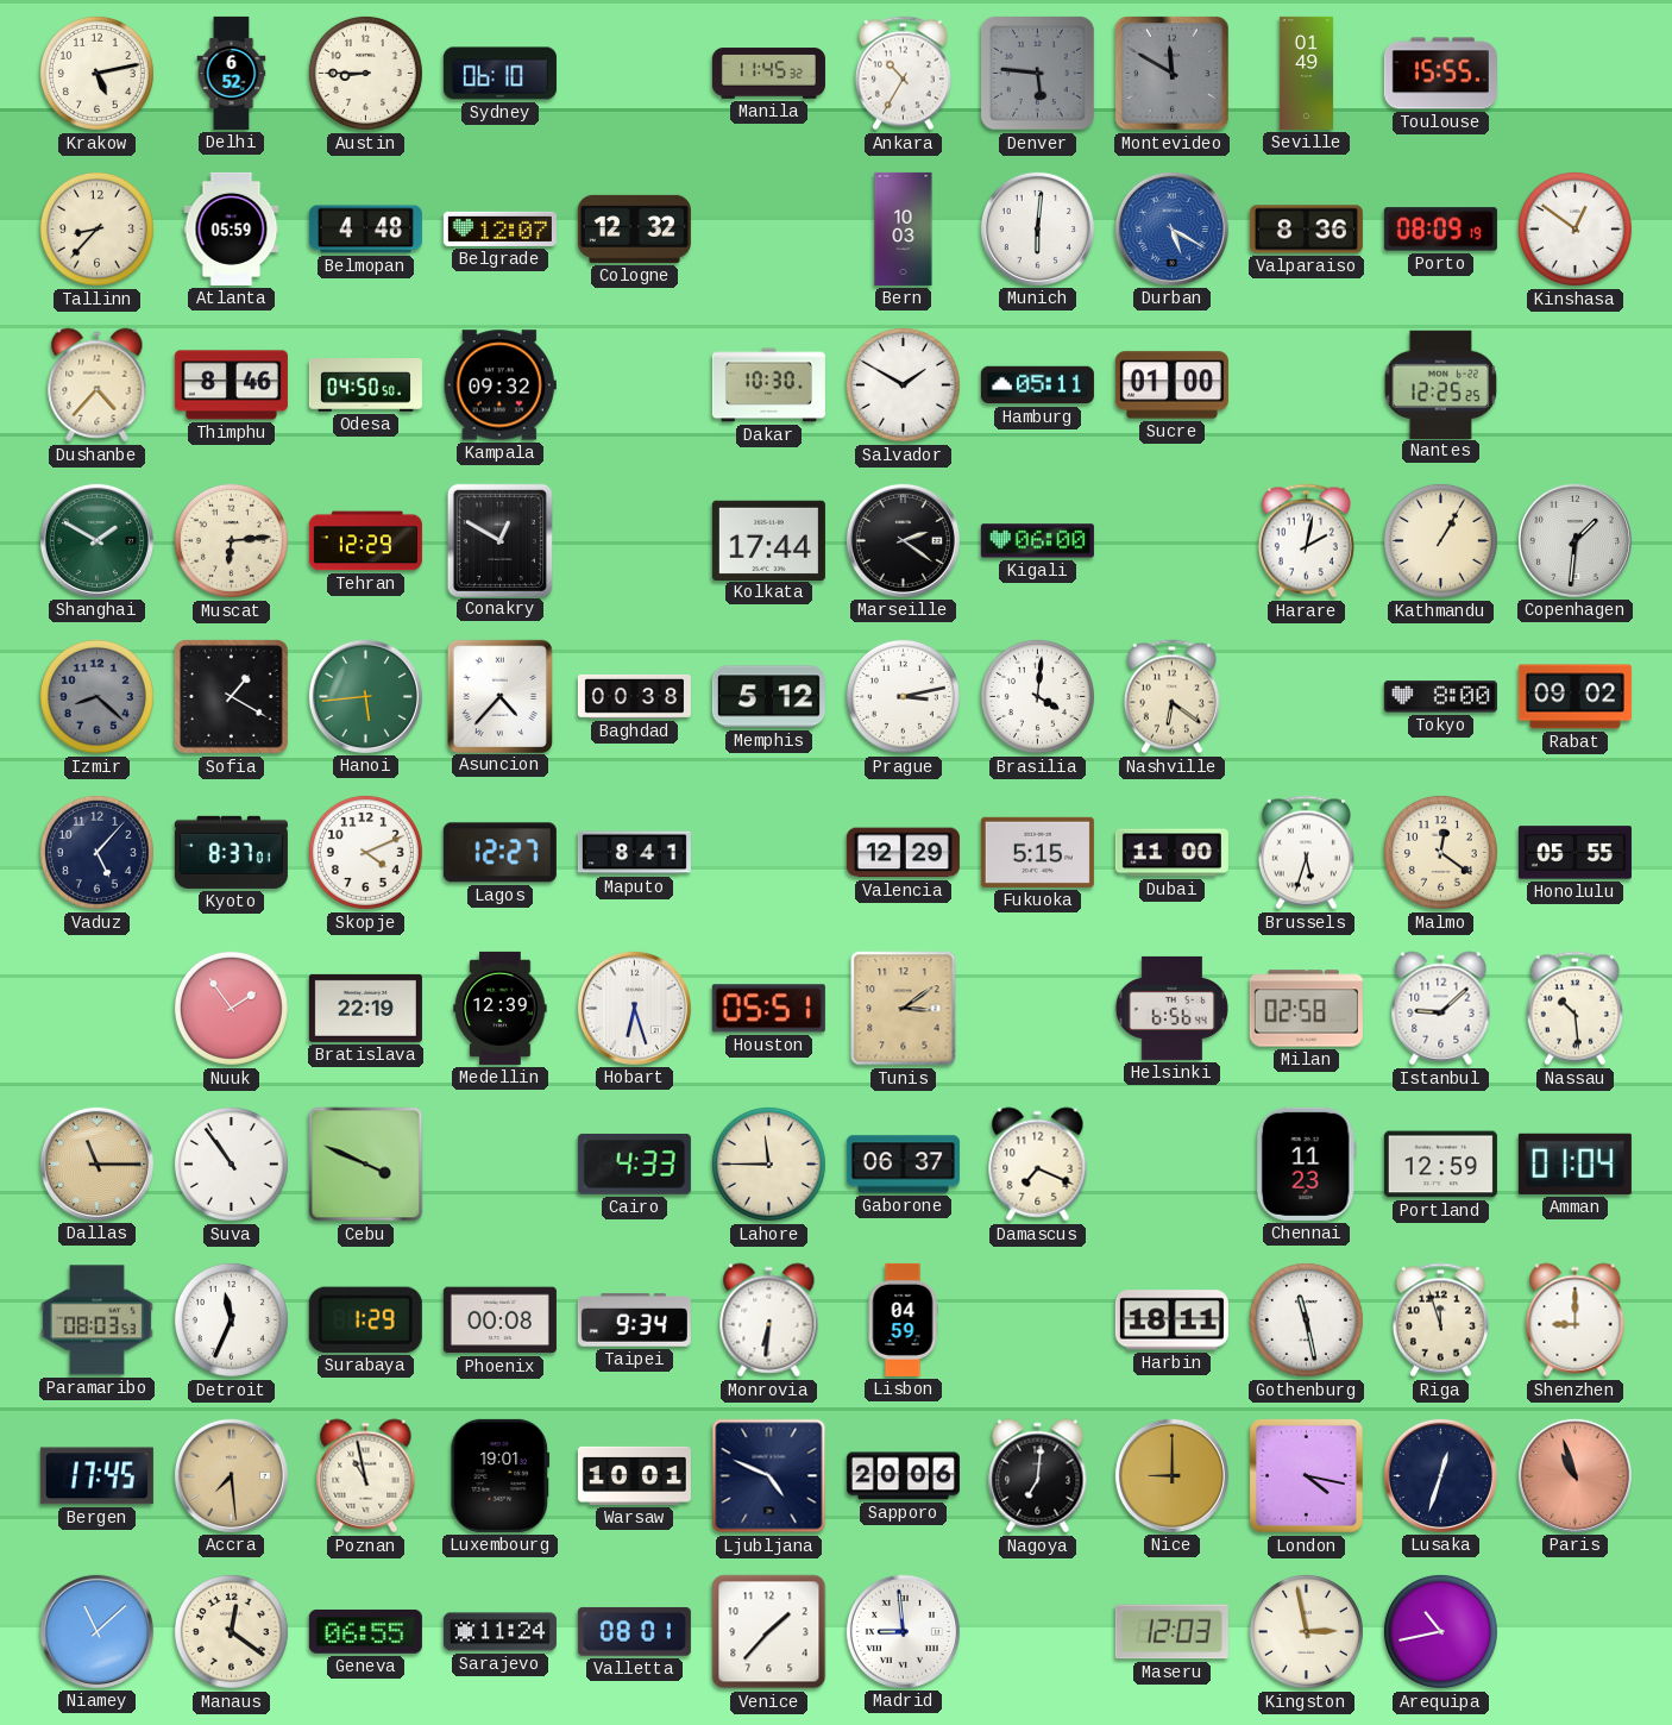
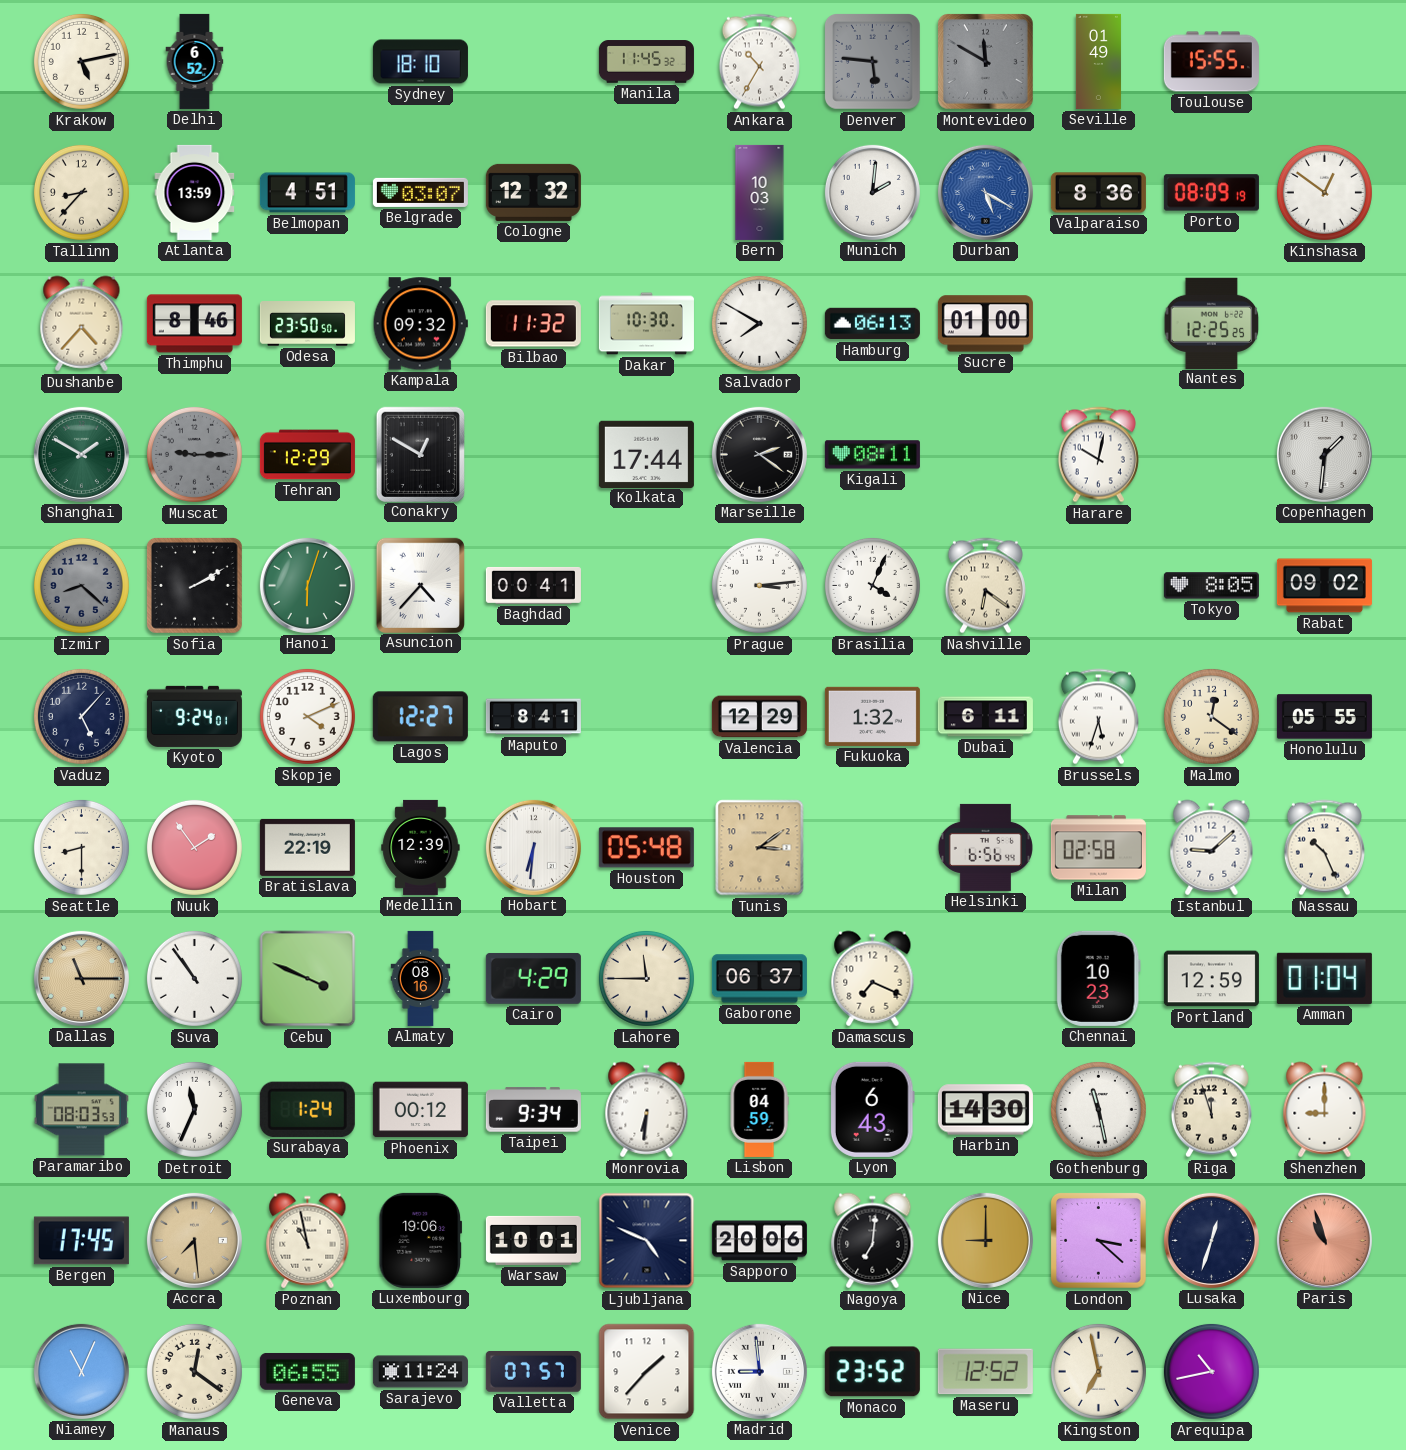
Austin: 8:45 -> none (365, 73)
Sydney: 06:10 -> 18:10 (420, 62)
Atlanta: 05:59 -> 13:59 (195, 192)
Belmopan: 4:48 -> 4:51 (307, 193)
Belgrade: 12:07 -> 03:07 (420, 192)
Munich: 6:01 -> 2:01 (872, 192)
Odesa: 04:50 -> 23:50 (307, 324)
Bilbao: none -> 11:32 (533, 324)
Salvador: 1:50 -> 7:50 (759, 323)
Hamburg: 05:11 -> 06:13 (872, 324)
Muscat: 6:14 -> 9:15 (194, 454)
Muscat dial: cream -> grey (194, 454)
Kigali: 06:00 -> 08:11 (872, 455)
Harare: 2:02 -> 10:02 (1098, 455)
Kathmandu: 1:05 -> none (1440, 540)
Sofia: 1:20 -> 2:10 (195, 586)
Hanoi: 5:44 -> 6:03 (307, 585)
Baghdad: 00:38 -> 00:41 (533, 585)
Memphis: 5:12 -> none (768, 697)
Prague: 3:13 -> 3:14 (759, 585)
Brasilia: 4:01 -> 4:04 (872, 585)
Tokyo: 8:00 -> 8:05 (1211, 586)
Kyoto: 8:37 -> 9:24 (194, 716)
Fukuoka: 5:15 -> 1:32 (872, 716)
Dubai: 11:00 -> 6:11 (985, 717)
Seattle: none -> 8:30 (81, 847)
Hobart: 6:27 -> 6:31 (533, 847)
Houston: 05:51 -> 05:48 (646, 848)
Nassau: 10:29 -> 10:26 (1324, 848)
Almaty: none -> 08:16 (421, 978)
Cairo: 4:33 -> 4:29 (533, 978)
Chennai: 11:23 -> 10:23 (1098, 978)
Surabaya: 1:29 -> 1:24 (307, 1109)
Phoenix: 00:08 -> 00:12 (420, 1110)
Lyon: none -> 6:43 (872, 1109)
Harbin: 18:11 -> 14:30 (985, 1110)
Luxembourg: 19:01 -> 19:06 (421, 1240)
London: 4:17 -> 3:22 (1098, 1240)
Niamey: 11:08 -> 11:04 (81, 1371)
Valletta: 08:01 -> 07:57 (533, 1371)
Monaco: none -> 23:52 (872, 1372)
Maseru: 12:03 -> 12:52 (985, 1372)
Kingston: 2:58 -> 6:58 (1098, 1371)
